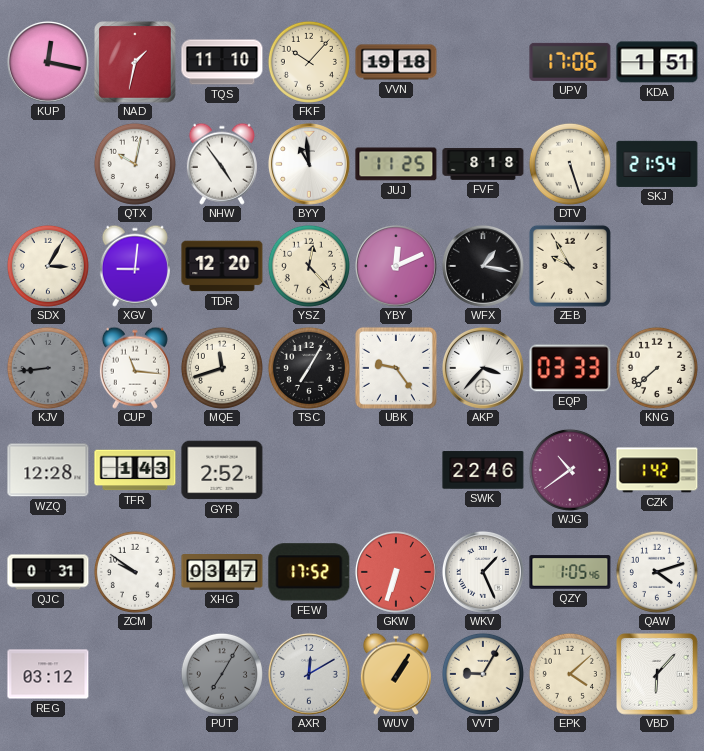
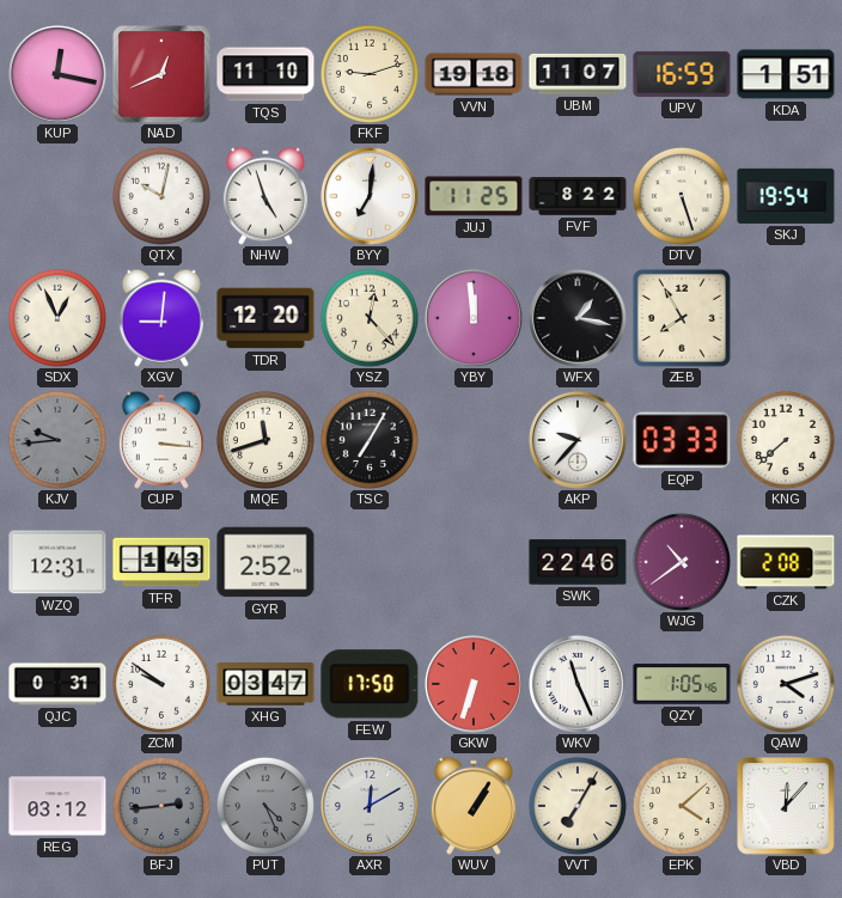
NAD: 1:32 -> 12:41 (163, 75)
FKF: 10:07 -> 9:12 (370, 74)
UBM: none -> 11:07 (578, 74)
UPV: 17:06 -> 16:59 (682, 74)
NHW: 4:54 -> 4:57 (266, 196)
BYY: 10:59 -> 7:01 (370, 196)
FVF: 8:18 -> 8:22 (578, 197)
SKJ: 21:54 -> 19:54 (786, 196)
SDX: 3:05 -> 12:56 (57, 318)
YBY: 12:11 -> 11:59 (474, 318)
ZEB: 9:55 -> 7:55 (682, 318)
KJV: 8:44 -> 9:44 (57, 440)
CUP: 11:16 -> 3:16 (161, 440)
UBK: 9:24 -> none (396, 368)
AKP: 3:37 -> 9:37 (578, 440)
WZQ: 12:28 -> 12:31 (57, 562)
CZK: 1:42 -> 2:08 (786, 562)
FEW: 17:52 -> 17:50 (370, 684)
WKV: 1:26 -> 11:26 (578, 684)
BFJ: none -> 2:44 (161, 806)
PUT: 7:05 -> 4:26 (266, 806)
VVT: 9:05 -> 7:05 (578, 806)
VBD: 6:07 -> 12:07 (787, 807)
